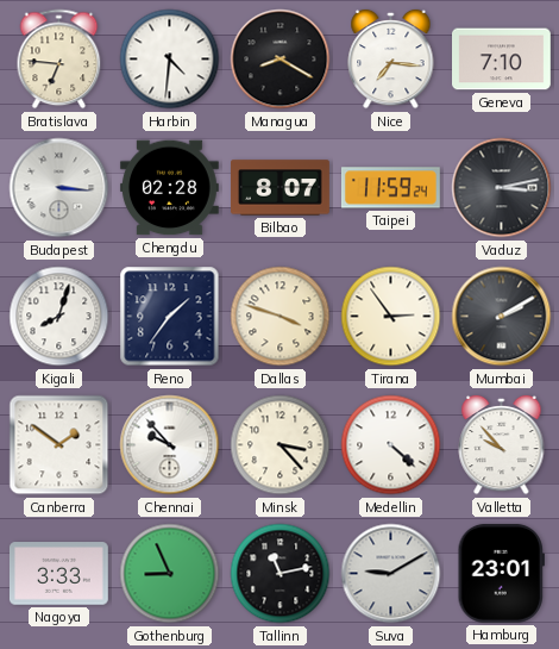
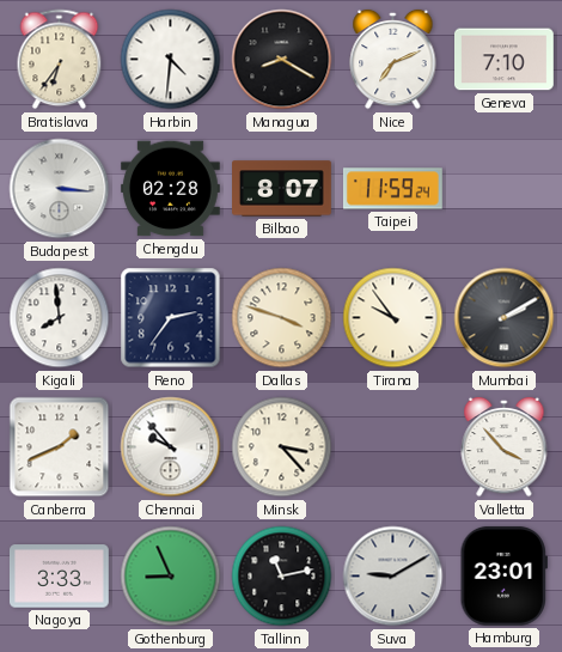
Bratislava: 6:46 -> 6:36 (60, 60)
Nice: 7:16 -> 7:11 (393, 60)
Vaduz: 3:13 -> none (502, 188)
Kigali: 8:03 -> 7:59 (60, 318)
Reno: 1:36 -> 2:36 (171, 318)
Tirana: 2:54 -> 9:54 (393, 318)
Canberra: 1:51 -> 1:41 (60, 447)
Medellin: 4:22 -> none (391, 445)
Valletta: 9:53 -> 3:53 (505, 447)
